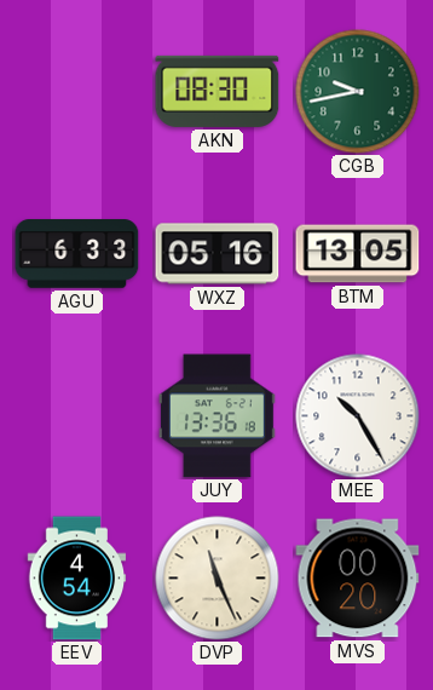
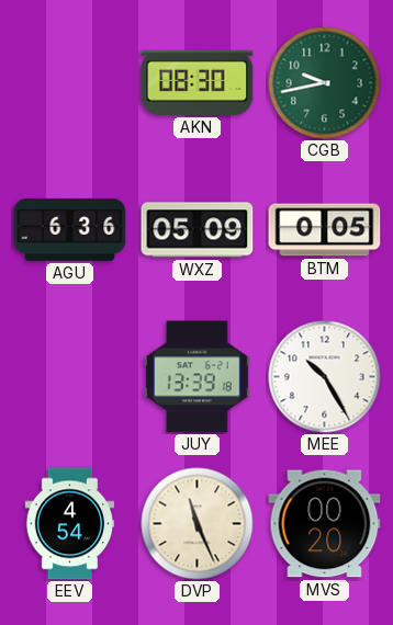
AGU: 6:33 -> 6:36 (70, 230)
WXZ: 05:16 -> 05:09 (198, 230)
BTM: 13:05 -> 0:05 (325, 230)
JUY: 13:36 -> 13:39 (196, 377)
